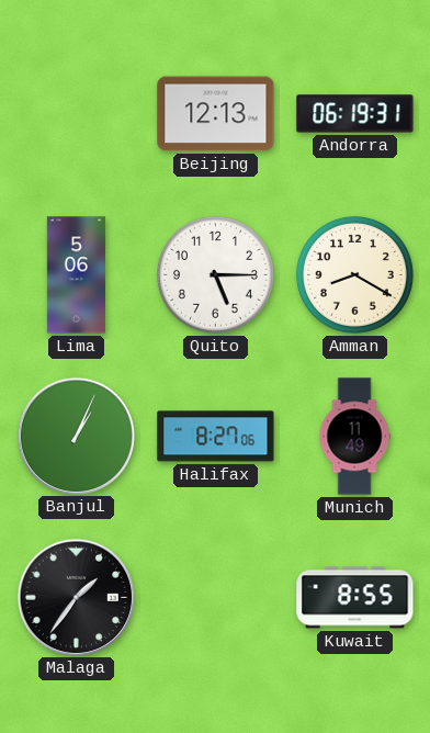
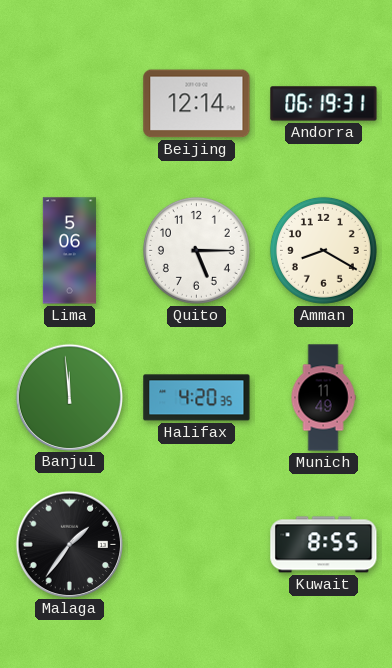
Beijing: 12:13 -> 12:14 (197, 104)
Banjul: 1:04 -> 11:59 (69, 397)
Halifax: 8:27 -> 4:20 (197, 398)
